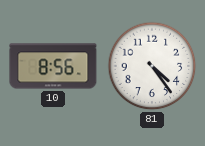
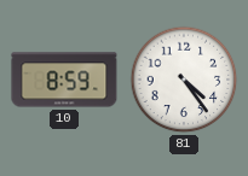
10: 8:56 -> 8:59 (64, 80)
